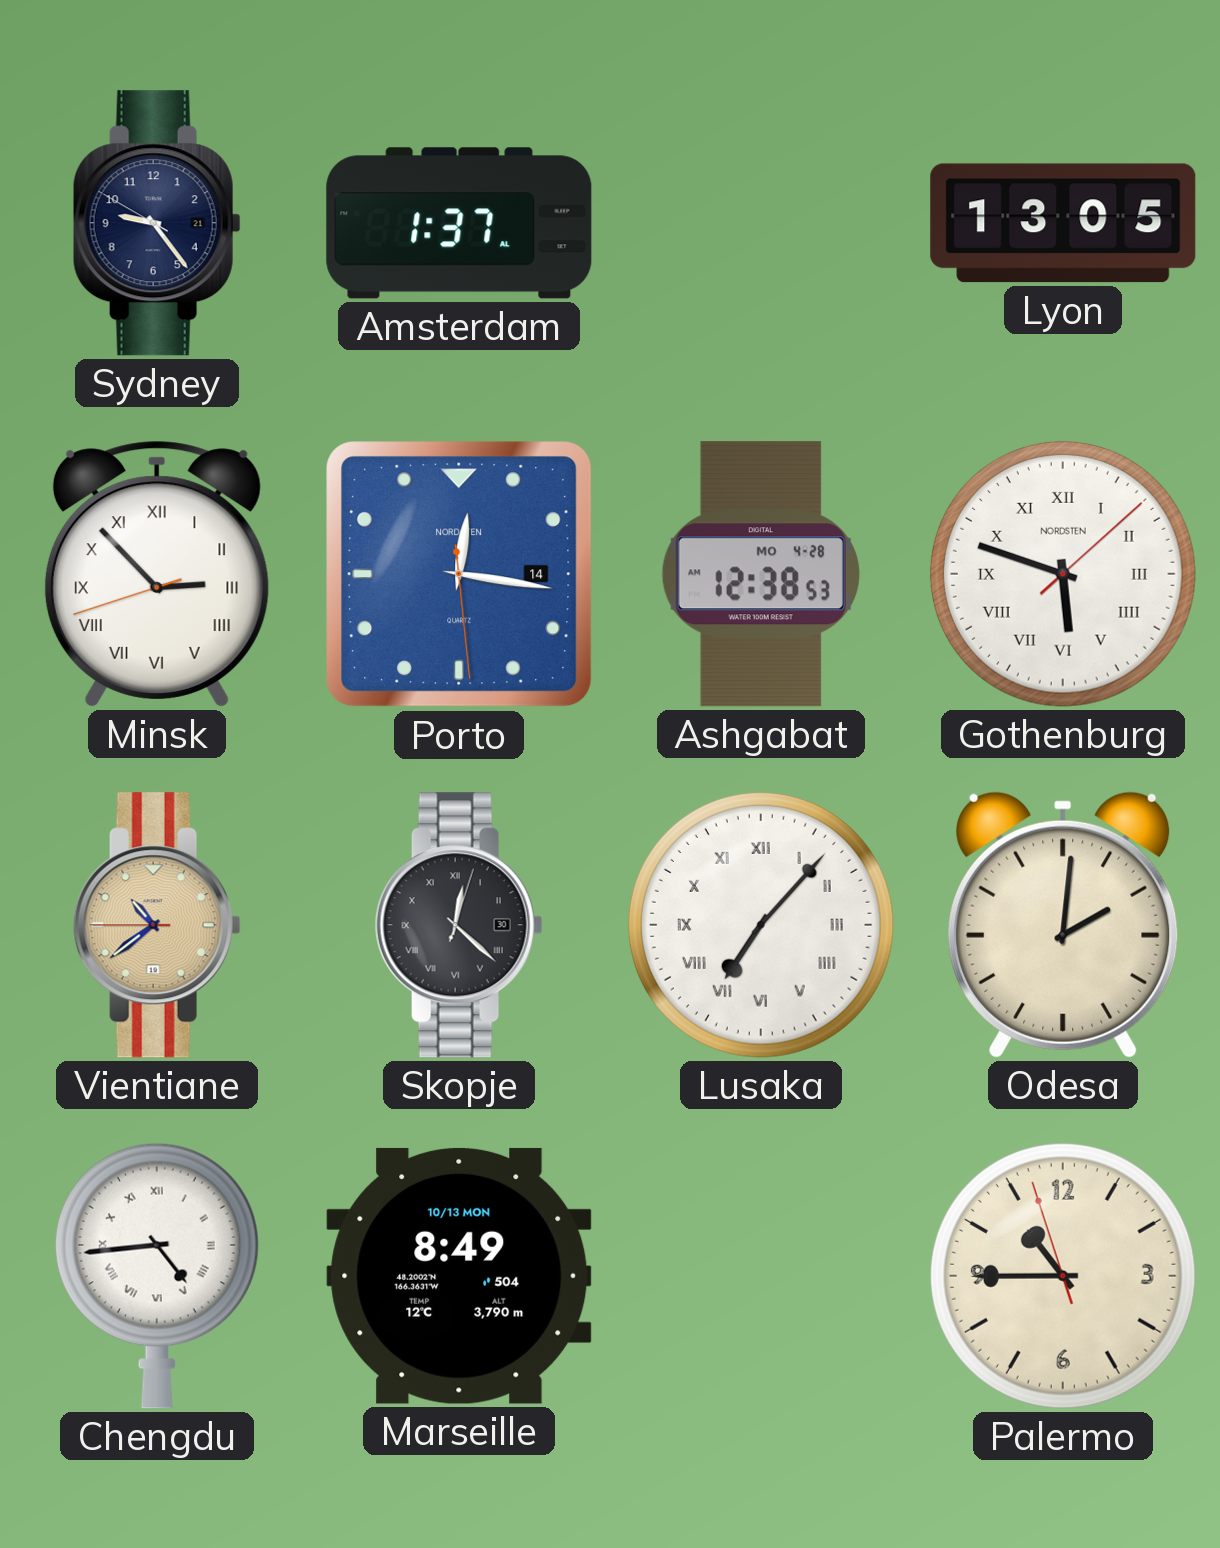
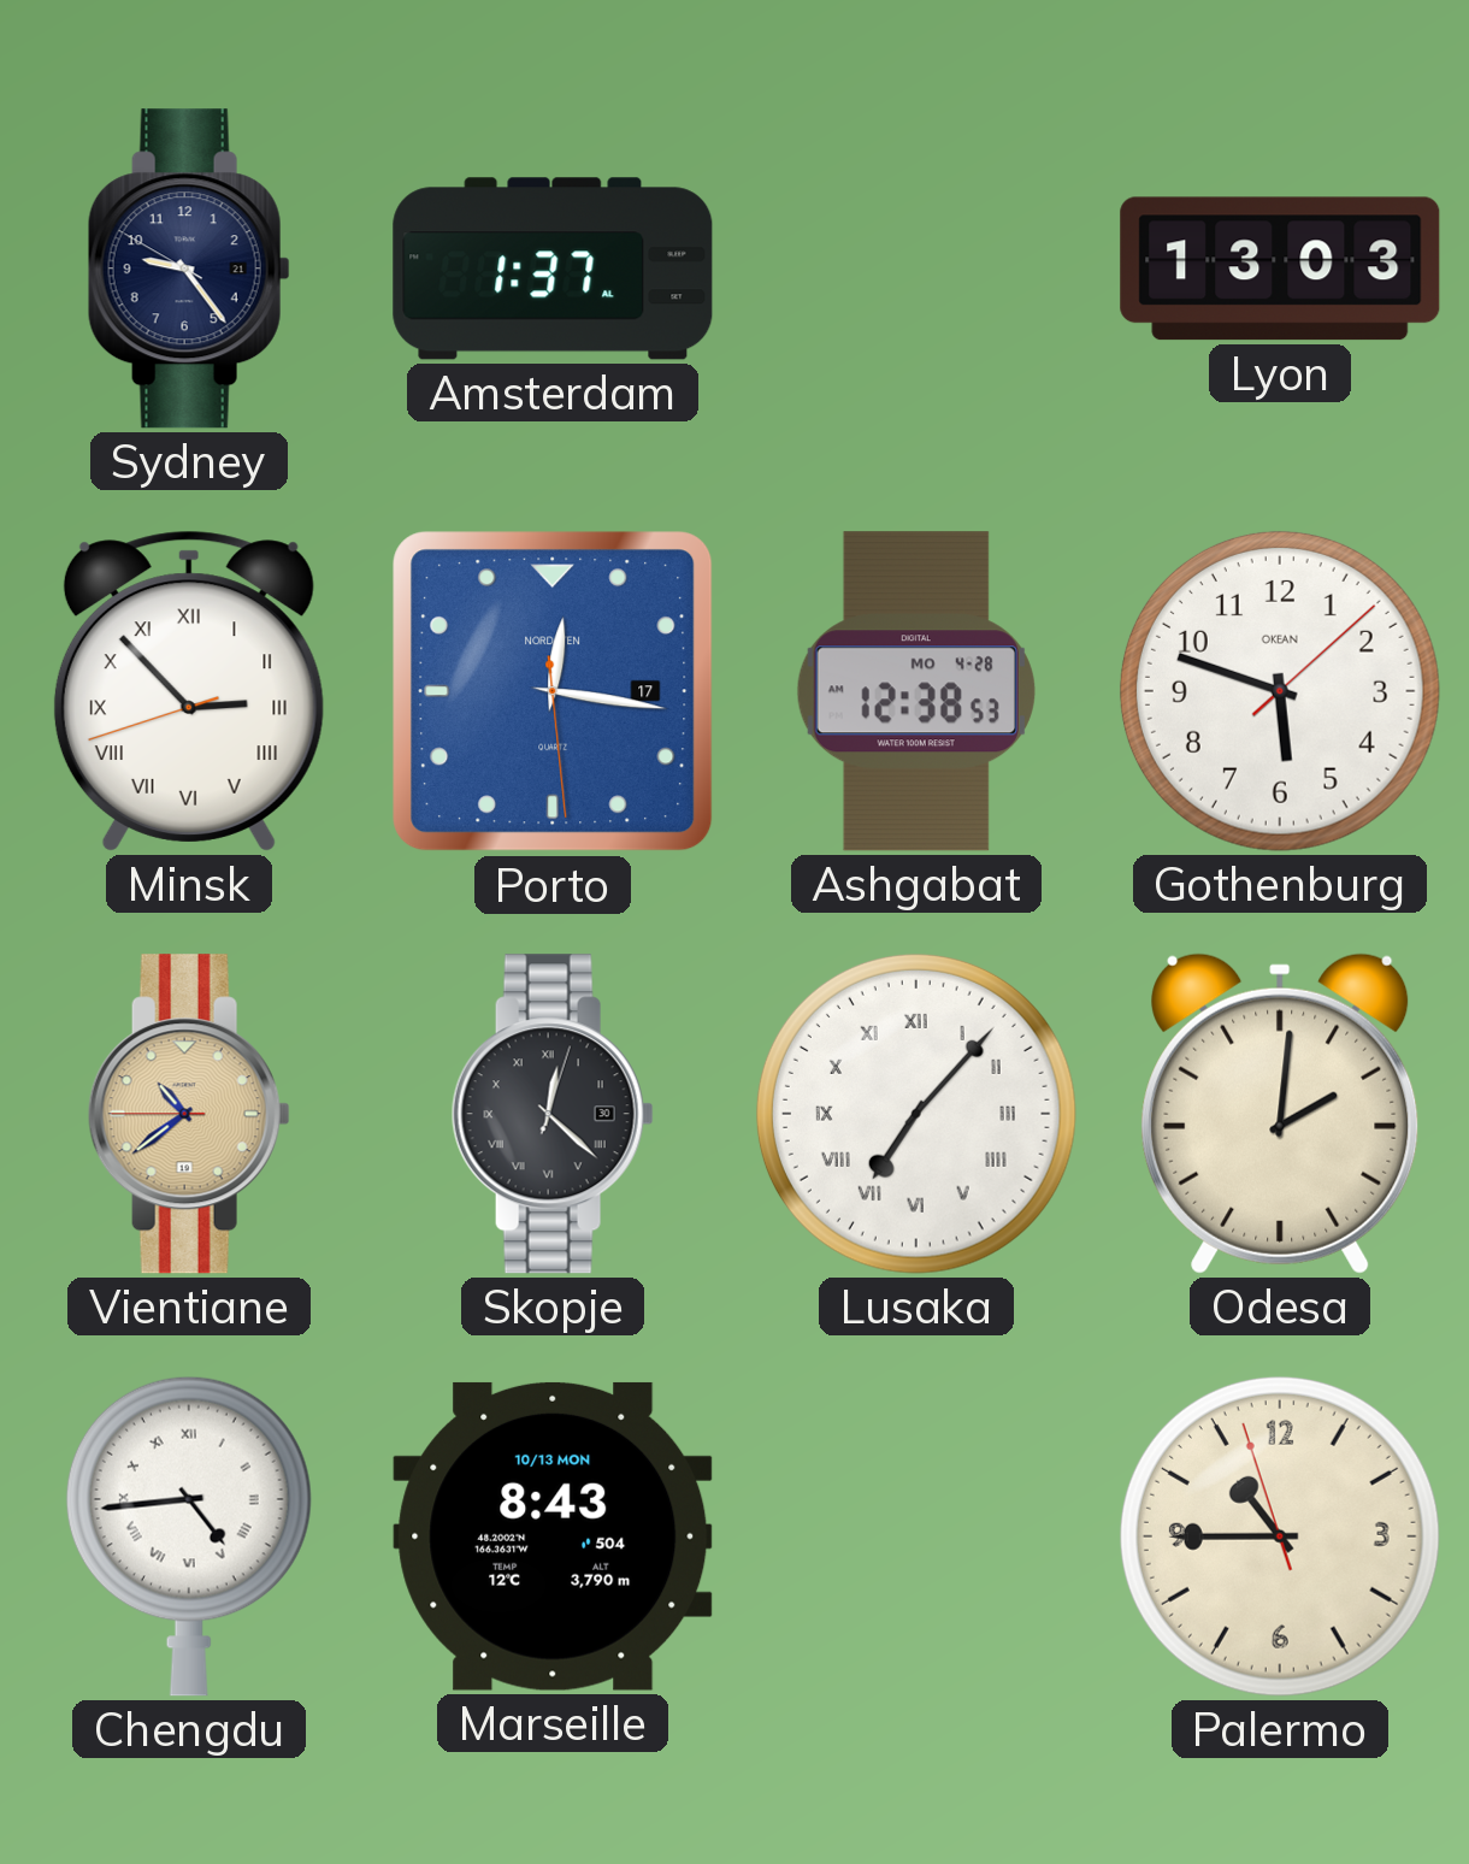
Lyon: 13:05 -> 13:03 (1280, 269)
Porto date: 14 -> 17 (553, 691)
Gothenburg numerals: Roman -> Arabic (1280, 691)
Gothenburg brand: NORDSTEN -> OKEAN (1280, 691)
Marseille: 8:49 -> 8:43 (553, 1536)
